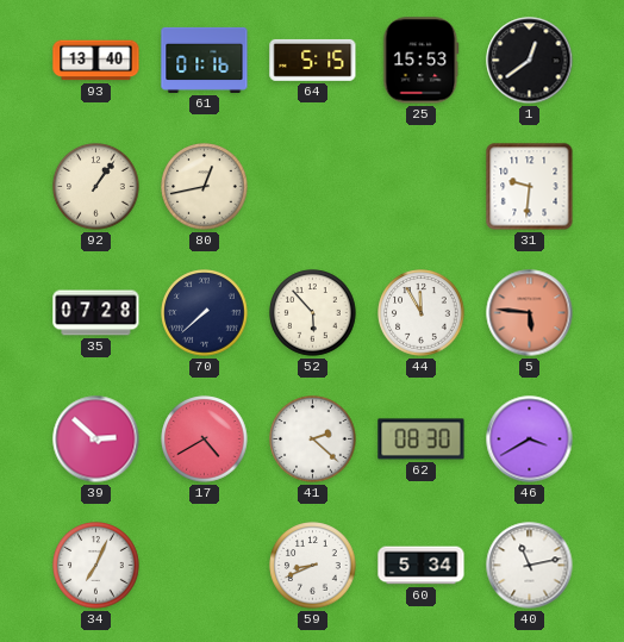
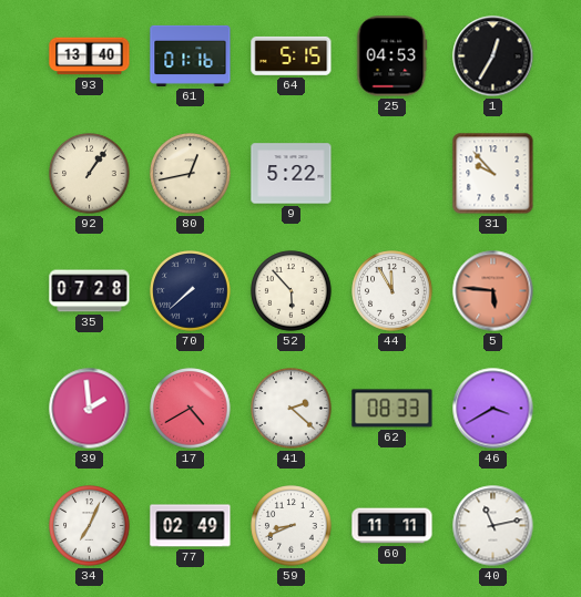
25: 15:53 -> 04:53 (393, 56)
1: 12:39 -> 12:35 (493, 56)
9: none -> 5:22 (292, 174)
31: 9:31 -> 9:53 (493, 174)
39: 2:52 -> 1:59 (90, 409)
62: 08:30 -> 08:33 (393, 409)
77: none -> 02:49 (191, 526)
60: 5:34 -> 11:11 (393, 526)
